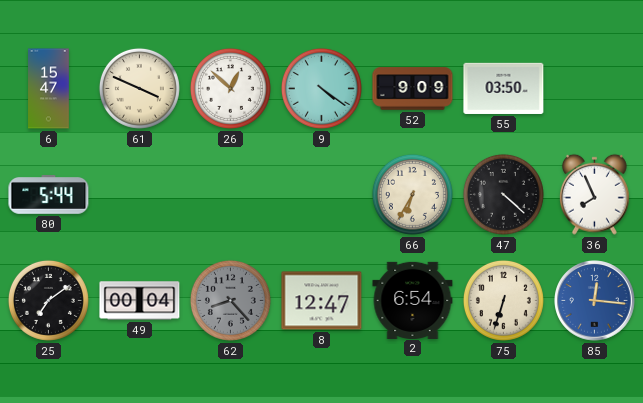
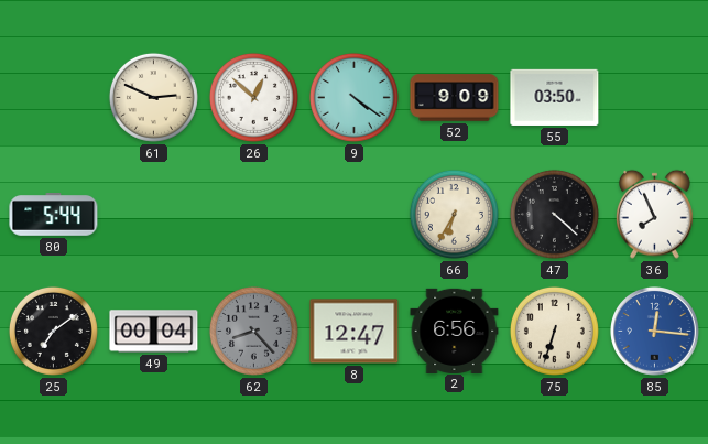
6: 15:47 -> none (49, 89)
61: 3:49 -> 2:49 (153, 97)
2: 6:54 -> 6:56 (455, 331)
